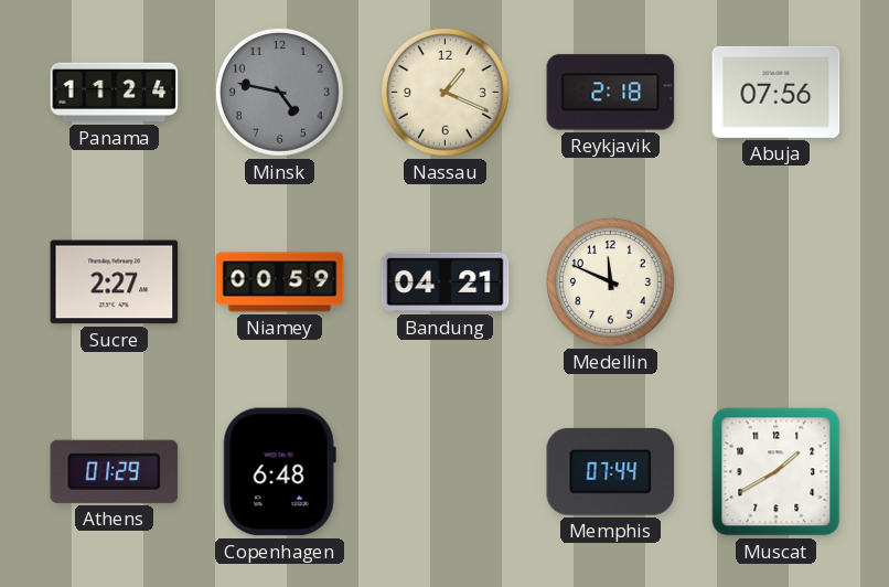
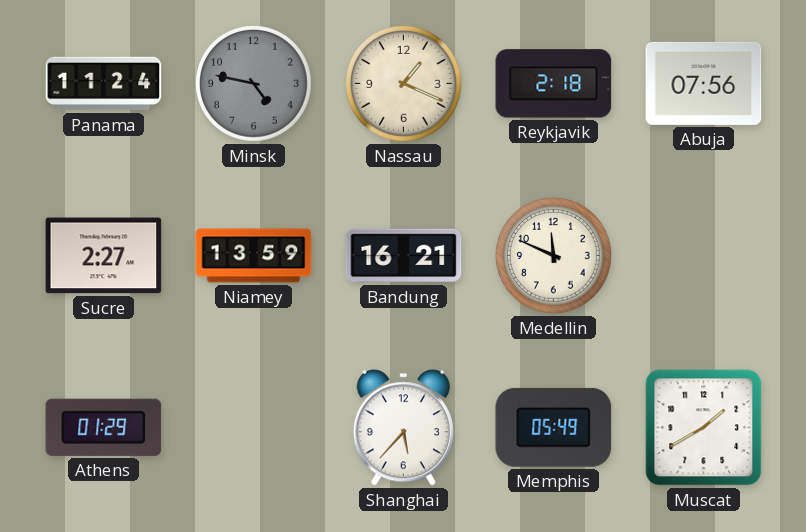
Niamey: 00:59 -> 13:59 (254, 256)
Bandung: 04:21 -> 16:21 (404, 256)
Copenhagen: 6:48 -> none (279, 472)
Shanghai: none -> 5:37 (403, 428)
Memphis: 07:44 -> 05:49 (554, 427)
